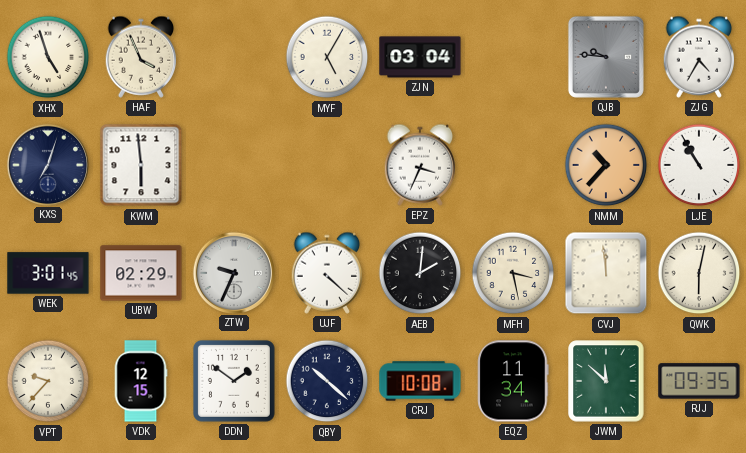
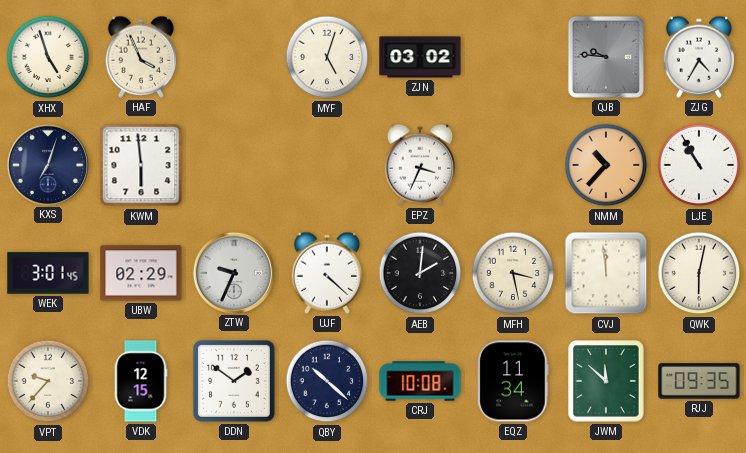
MYF: 5:05 -> 5:03 (327, 57)
ZJN: 03:04 -> 03:02 (420, 57)
